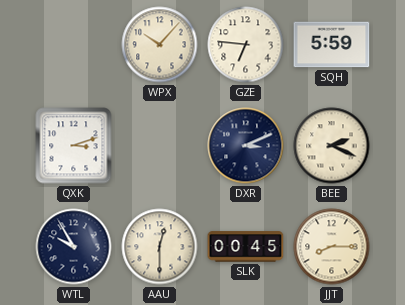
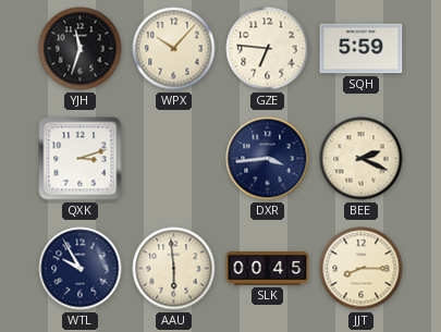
YJH: none -> 11:33 (81, 49)
DXR: 3:11 -> 3:44 (268, 159)
AAU: 12:30 -> 5:59 (174, 269)
